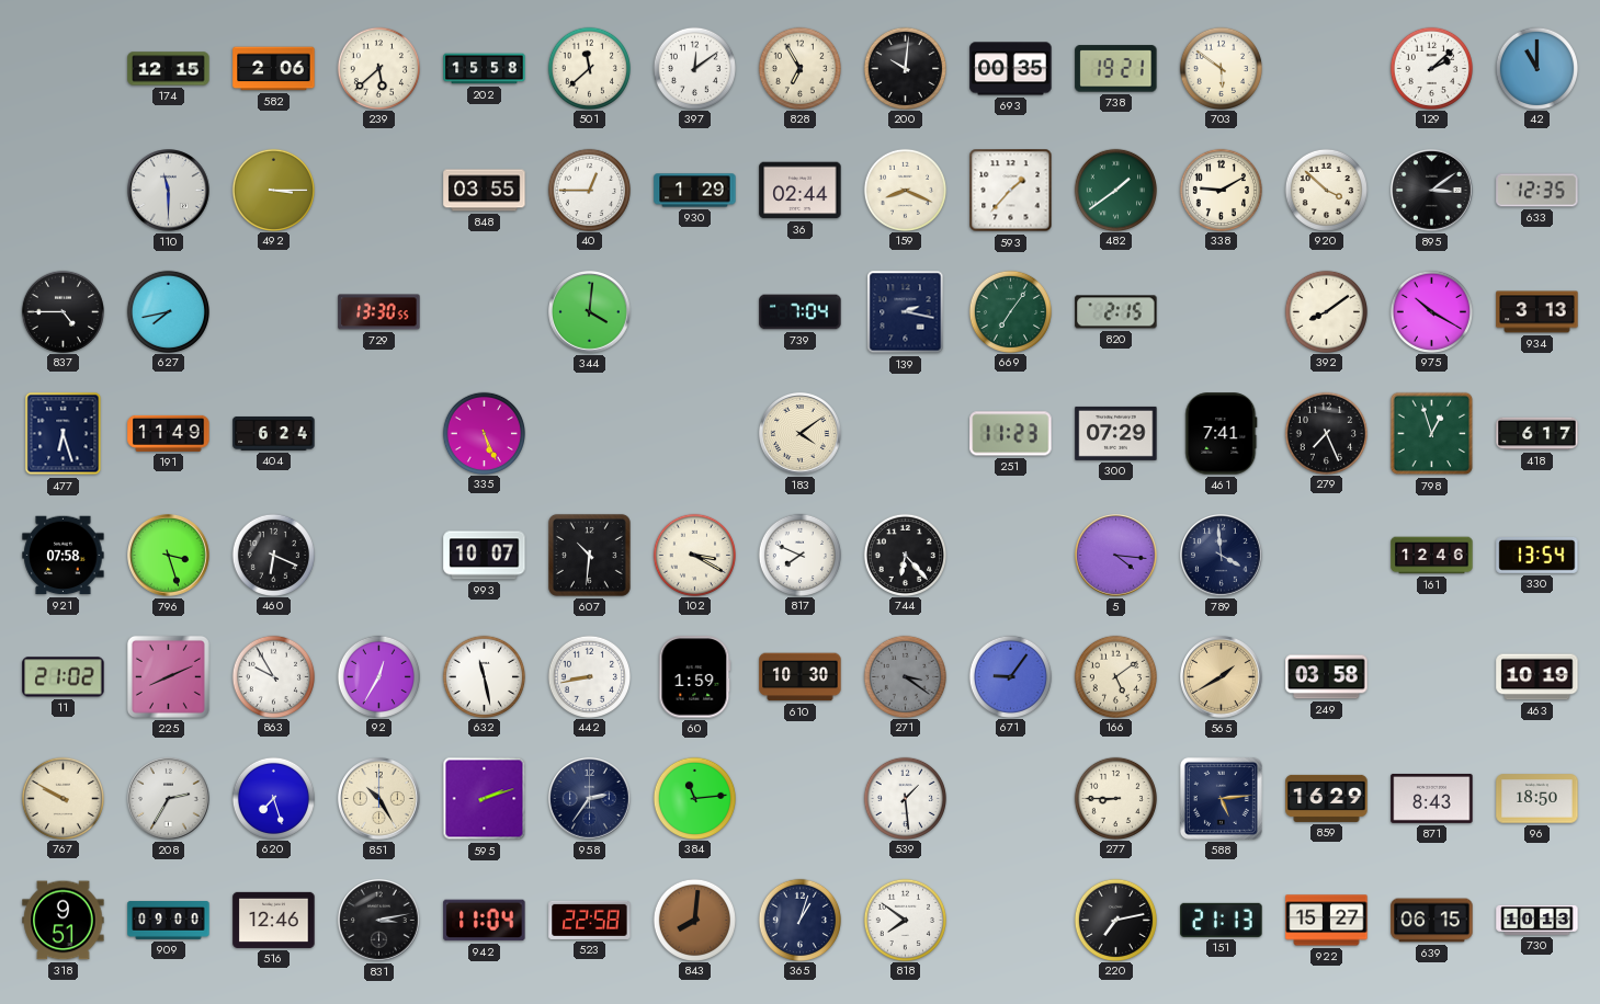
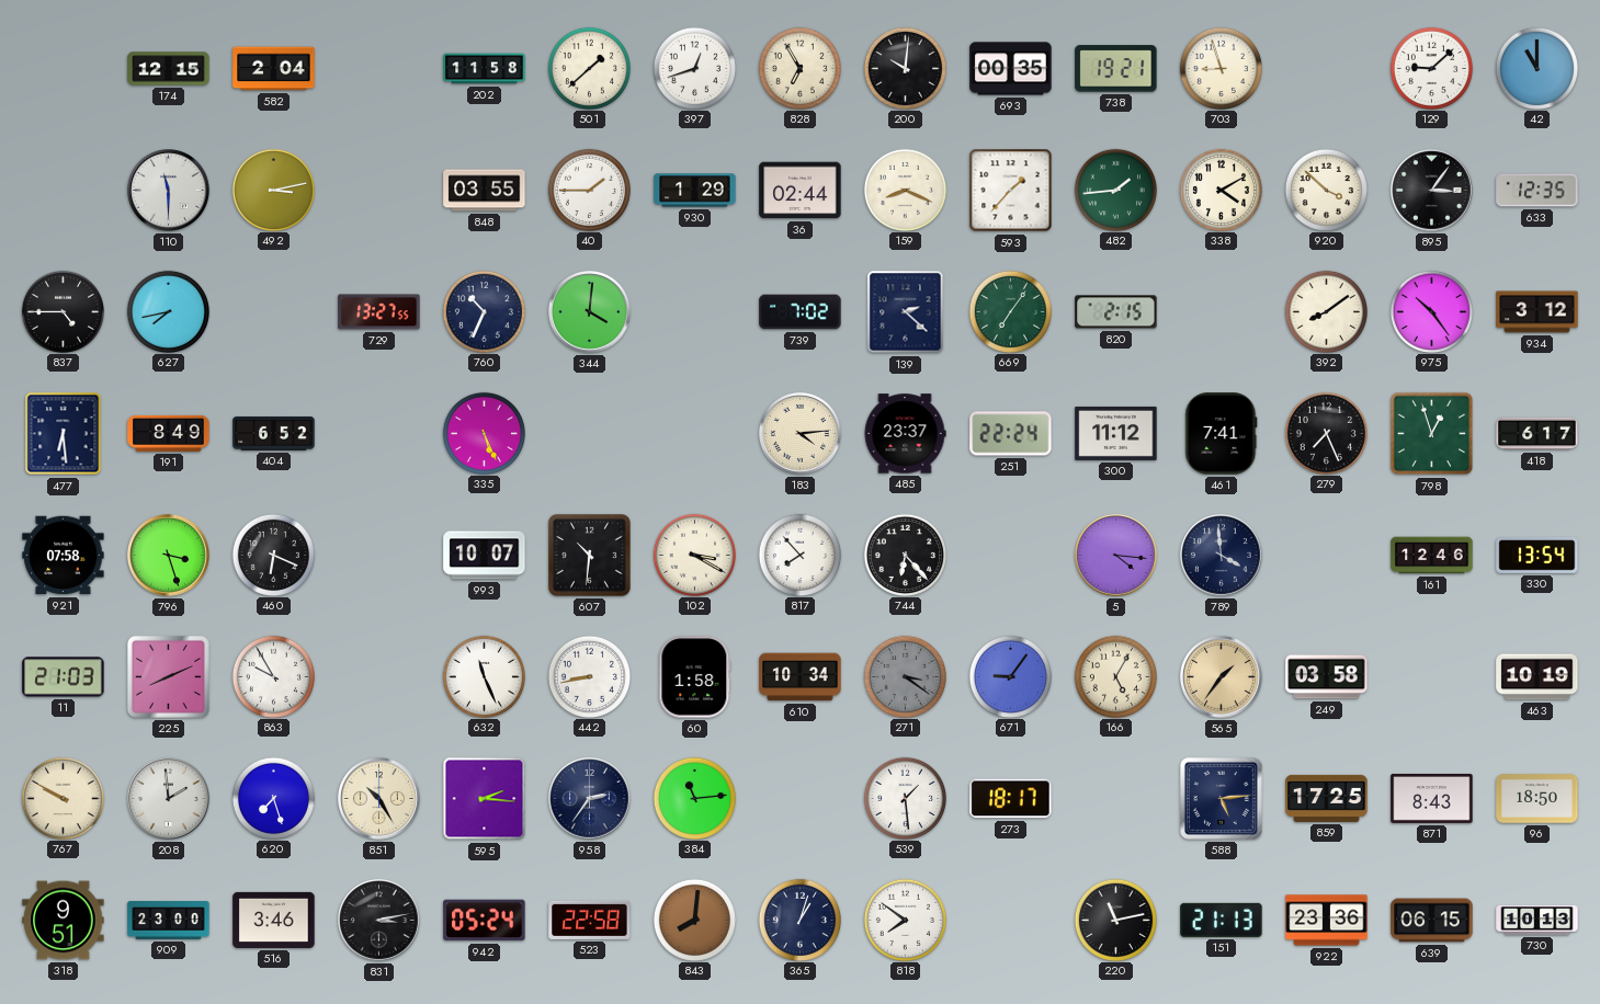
582: 2:06 -> 2:04 (274, 69)
239: 5:38 -> none (378, 68)
202: 15:58 -> 11:58 (485, 69)
501: 11:38 -> 1:38 (589, 68)
397: 12:09 -> 12:42 (694, 68)
703: 5:51 -> 8:57 (1221, 68)
129: 2:08 -> 9:08 (1431, 68)
492: 3:15 -> 3:13 (273, 190)
40: 12:45 -> 1:45 (589, 190)
482: 1:39 -> 1:44 (1115, 190)
338: 9:10 -> 4:10 (1221, 190)
895: 3:09 -> 3:06 (1432, 191)
729: 13:30 -> 13:27 (379, 312)
760: none -> 10:34 (484, 311)
739: 7:04 -> 7:02 (801, 312)
139: 2:17 -> 2:22 (906, 312)
975: 10:20 -> 10:24 (1431, 311)
934: 3:13 -> 3:12 (1537, 312)
477: 6:27 -> 6:29 (64, 434)
191: 11:49 -> 8:49 (169, 433)
404: 6:24 -> 6:52 (274, 433)
183: 4:09 -> 4:14 (801, 434)
485: none -> 23:37 (905, 434)
251: 11:23 -> 22:24 (1011, 434)
300: 07:29 -> 11:12 (1116, 433)
817: 7:49 -> 7:53 (799, 555)
11: 21:02 -> 21:03 (64, 677)
92: 12:35 -> none (378, 676)
632: 11:28 -> 11:26 (484, 676)
60: 1:59 -> 1:58 (695, 677)
610: 10:30 -> 10:34 (801, 677)
166: 5:09 -> 5:05 (1115, 676)
565: 1:40 -> 1:36 (1222, 677)
208: 2:35 -> 1:59 (169, 799)
595: 2:12 -> 2:16 (485, 799)
273: none -> 18:17 (1011, 799)
277: 8:45 -> none (1115, 798)
859: 16:29 -> 17:25 (1327, 798)
909: 09:00 -> 23:00 (169, 921)
516: 12:46 -> 3:46 (274, 920)
942: 11:04 -> 05:24 (485, 921)
220: 7:13 -> 11:13 (1115, 920)
922: 15:27 -> 23:36 (1327, 921)
